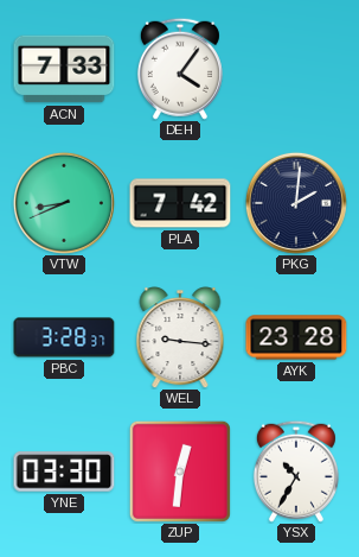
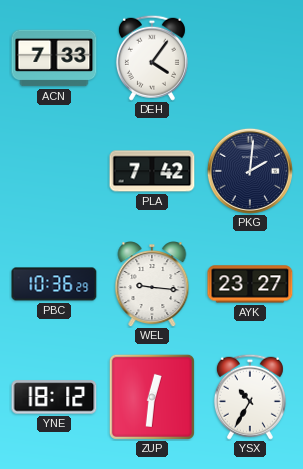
VTW: 8:41 -> none (64, 203)
PBC: 3:28 -> 10:36 (54, 284)
AYK: 23:28 -> 23:27 (250, 284)
YNE: 03:30 -> 18:12 (54, 397)
